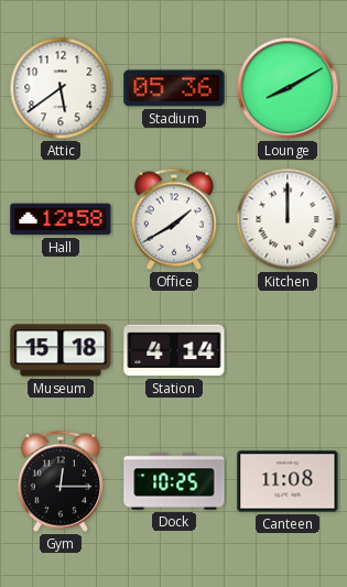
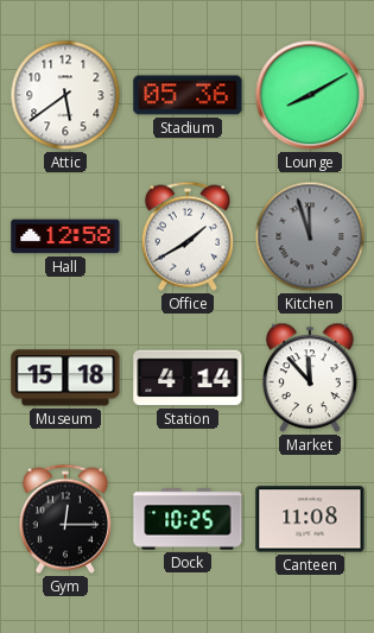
Kitchen: 12:00 -> 11:57 (310, 236)
Kitchen dial: white -> grey (310, 236)
Market: none -> 11:53 (310, 378)
